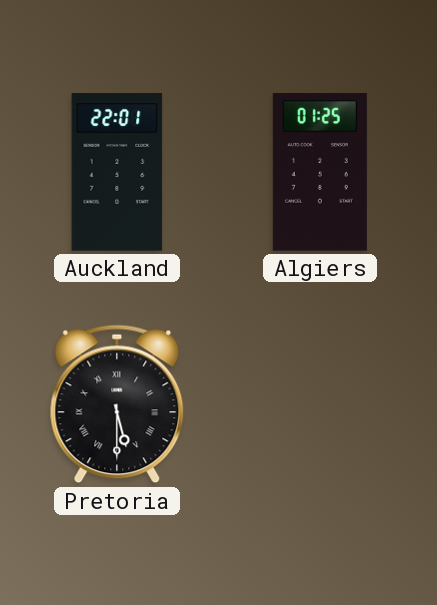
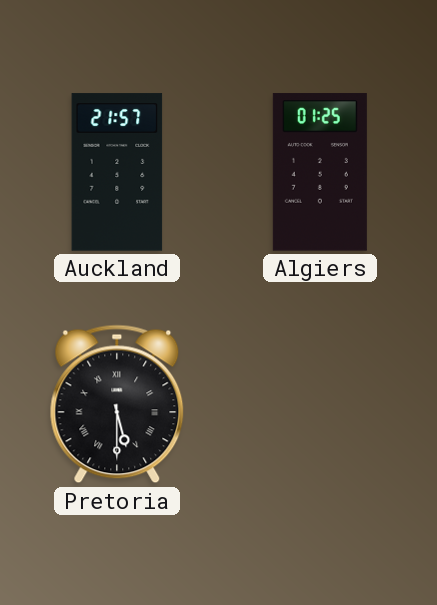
Auckland: 22:01 -> 21:57 (117, 172)
